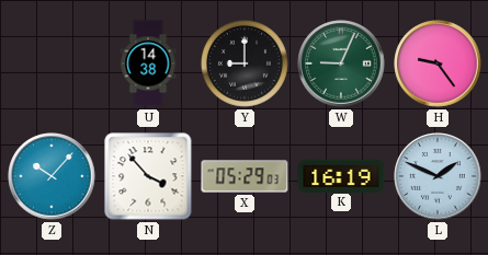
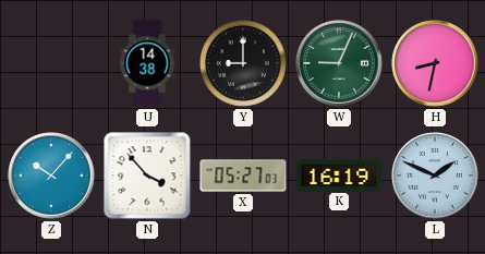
H: 9:24 -> 8:32 (435, 63)
X: 05:29 -> 05:27 (243, 176)
